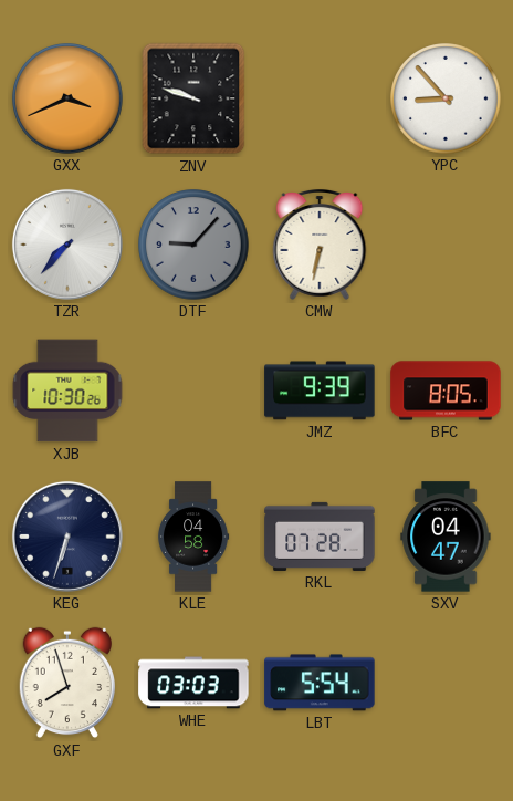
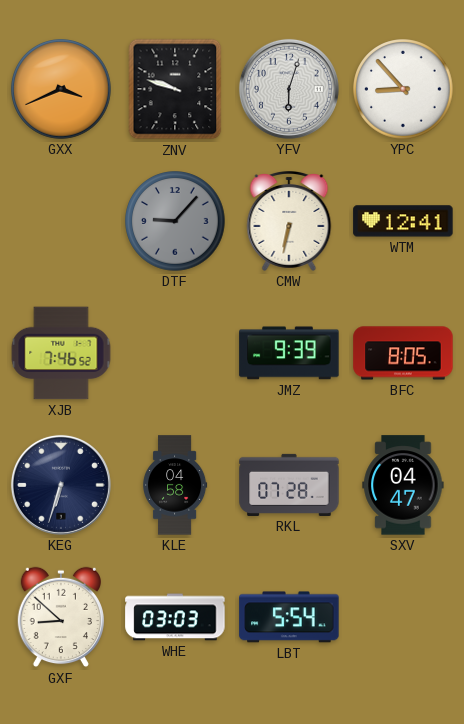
YFV: none -> 6:03 (289, 89)
TZR: 7:37 -> none (67, 245)
WTM: none -> 12:41 (403, 221)
XJB: 10:30 -> 7:46 (61, 353)
GXF: 7:57 -> 8:52 (60, 617)
